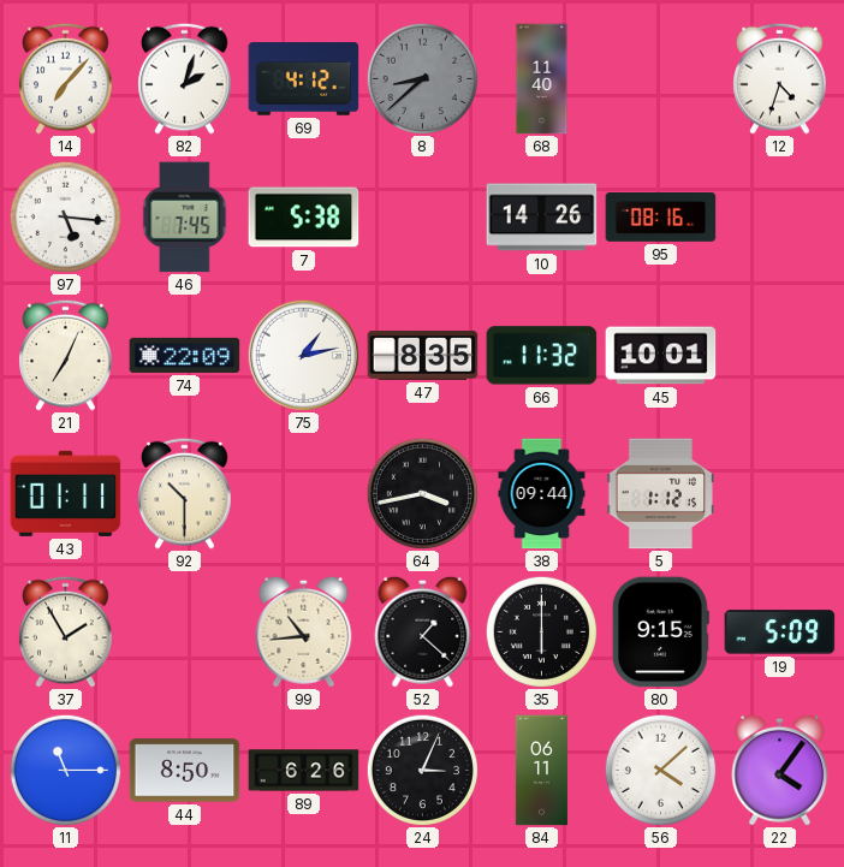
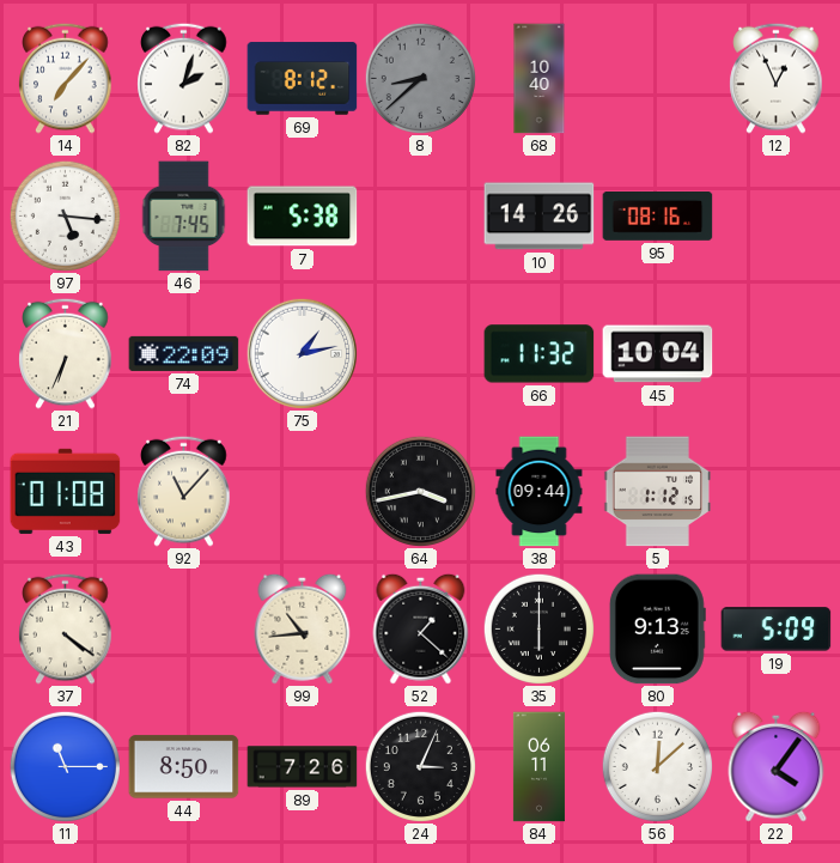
69: 4:12 -> 8:12 (303, 79)
68: 11:40 -> 10:40 (540, 79)
12: 4:33 -> 12:56 (777, 78)
21: 7:04 -> 6:34 (66, 353)
47: 8:35 -> none (423, 355)
45: 10:01 -> 10:04 (658, 354)
43: 01:11 -> 01:08 (66, 491)
92: 10:30 -> 11:07 (184, 491)
37: 1:55 -> 4:21 (66, 628)
80: 9:15 -> 9:13 (657, 630)
89: 6:26 -> 7:26 (303, 767)
56: 4:08 -> 12:08 (657, 766)
